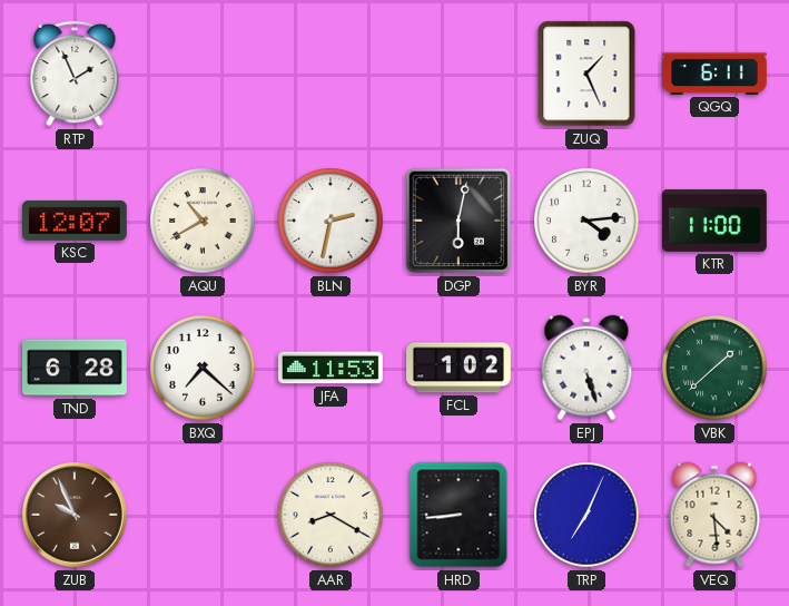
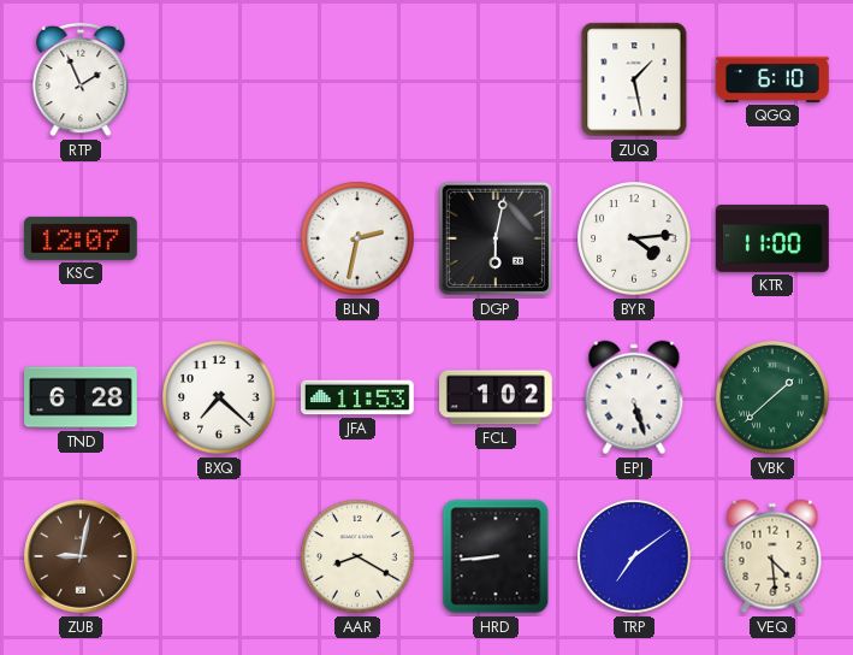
ZUQ: 1:26 -> 1:28 (634, 79)
QGQ: 6:11 -> 6:10 (774, 79)
AQU: 10:40 -> none (203, 221)
ZUB: 9:56 -> 9:02 (82, 557)
TRP: 7:04 -> 7:09 (634, 556)
